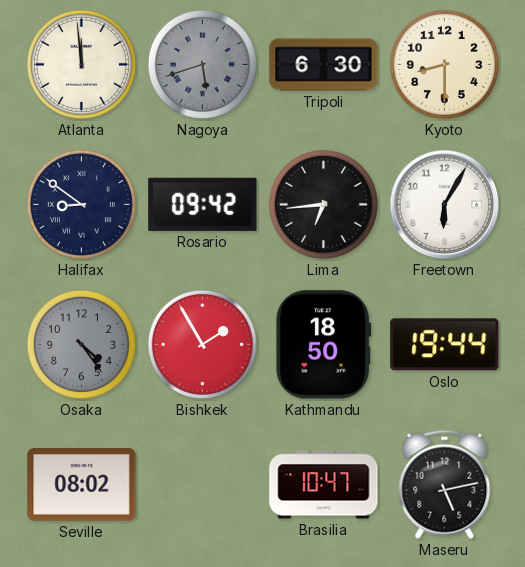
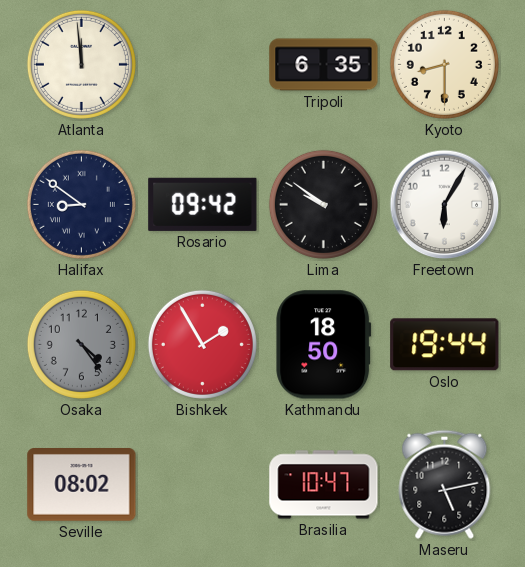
Nagoya: 5:42 -> none (202, 64)
Tripoli: 6:30 -> 6:35 (324, 65)
Lima: 6:44 -> 9:51 (323, 204)
